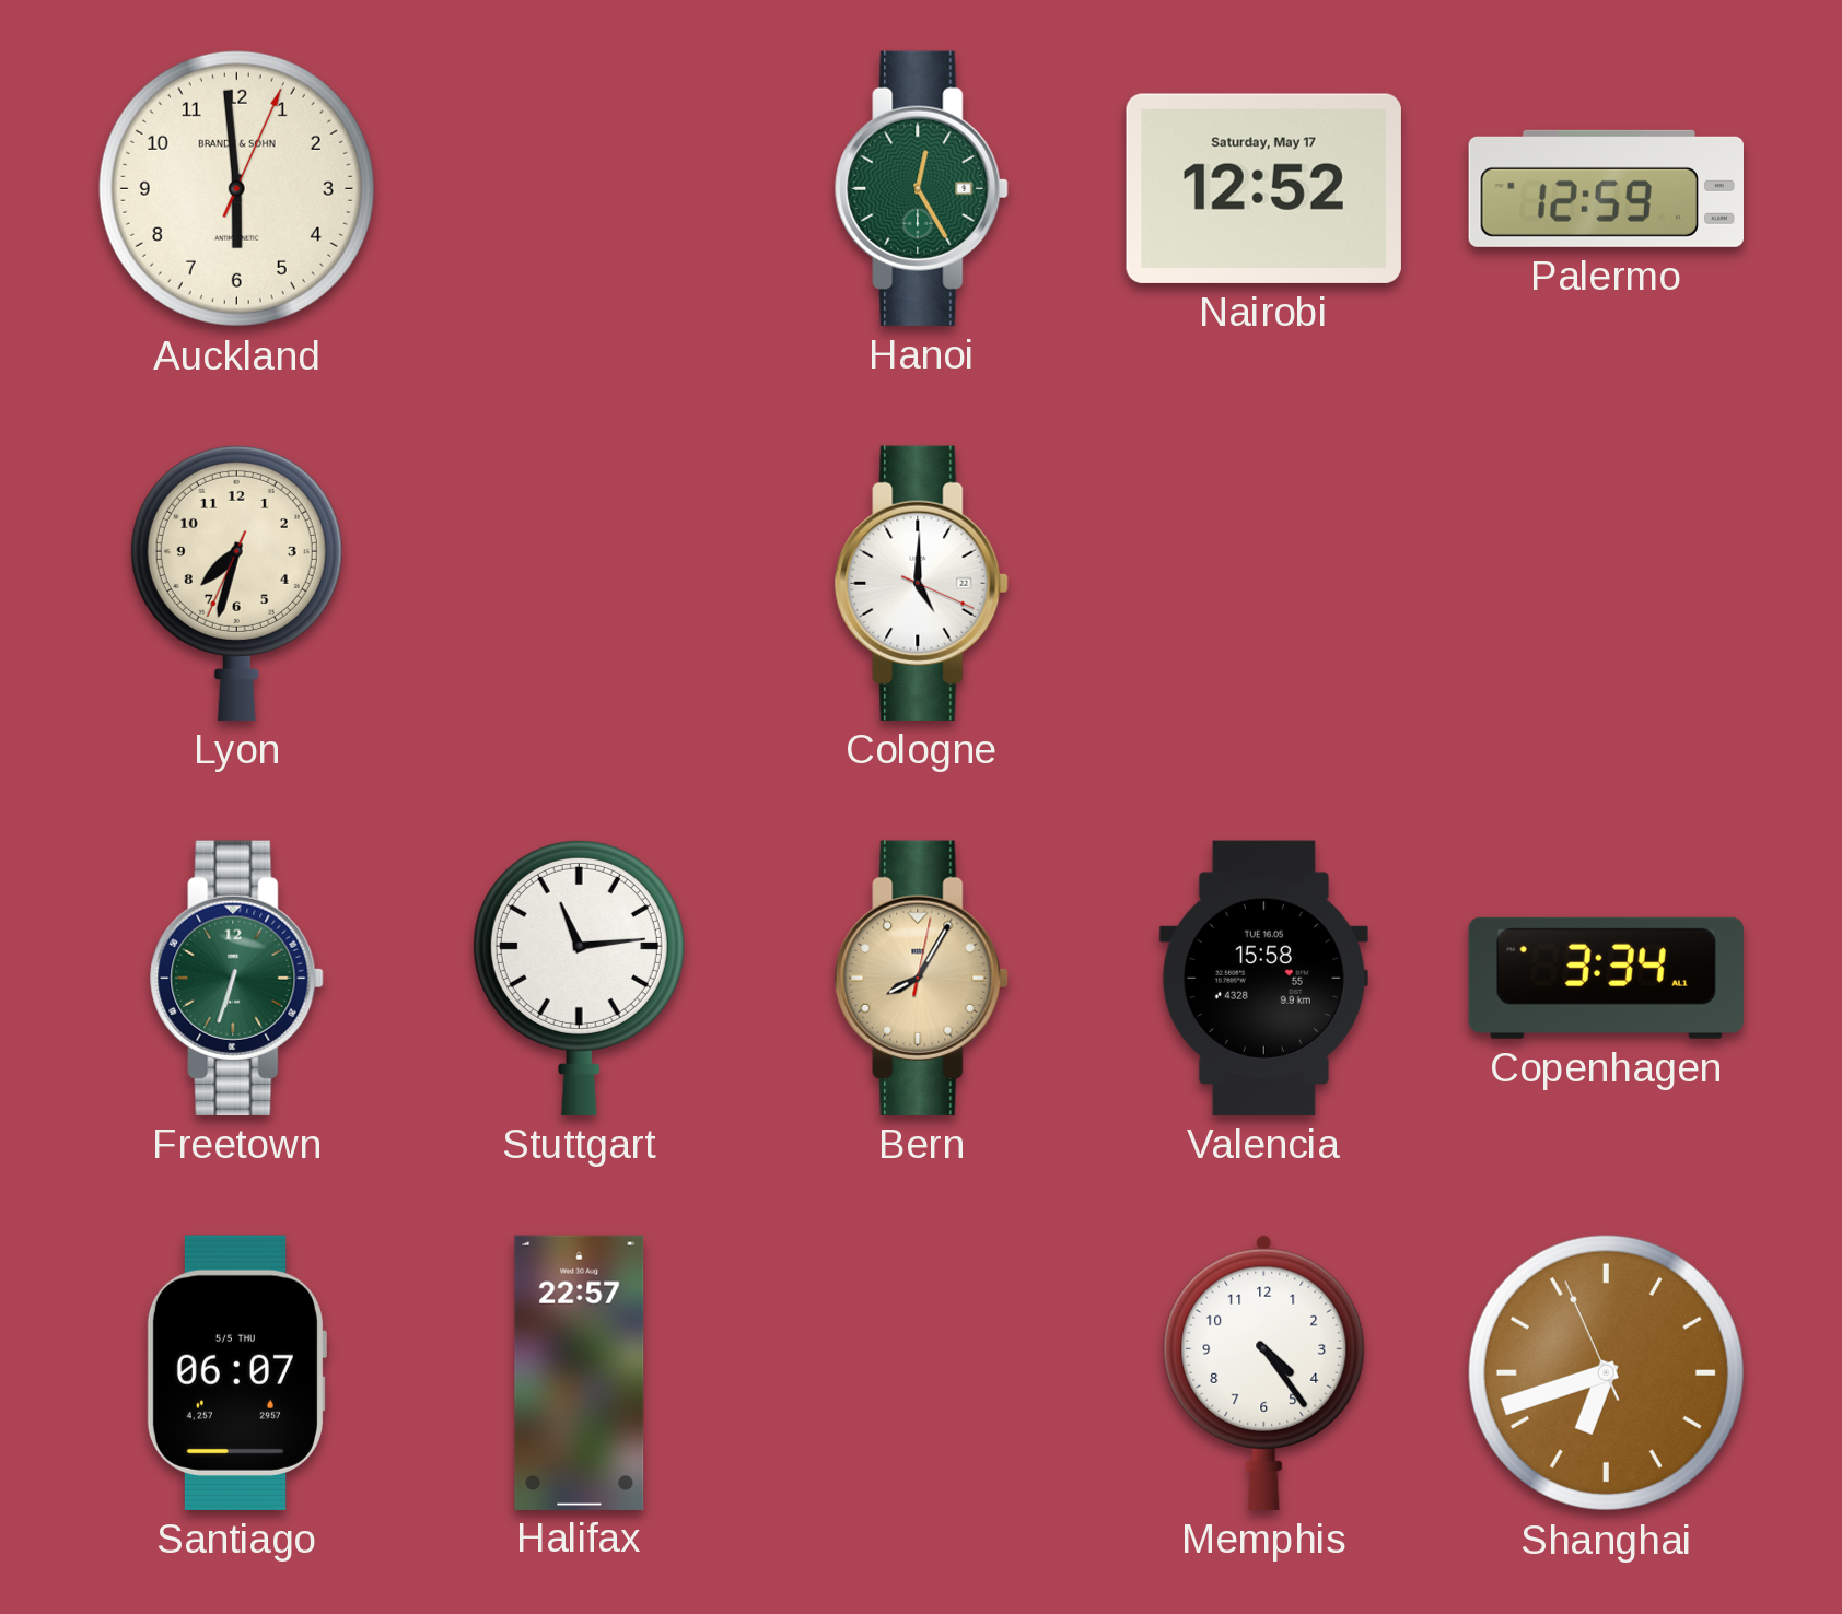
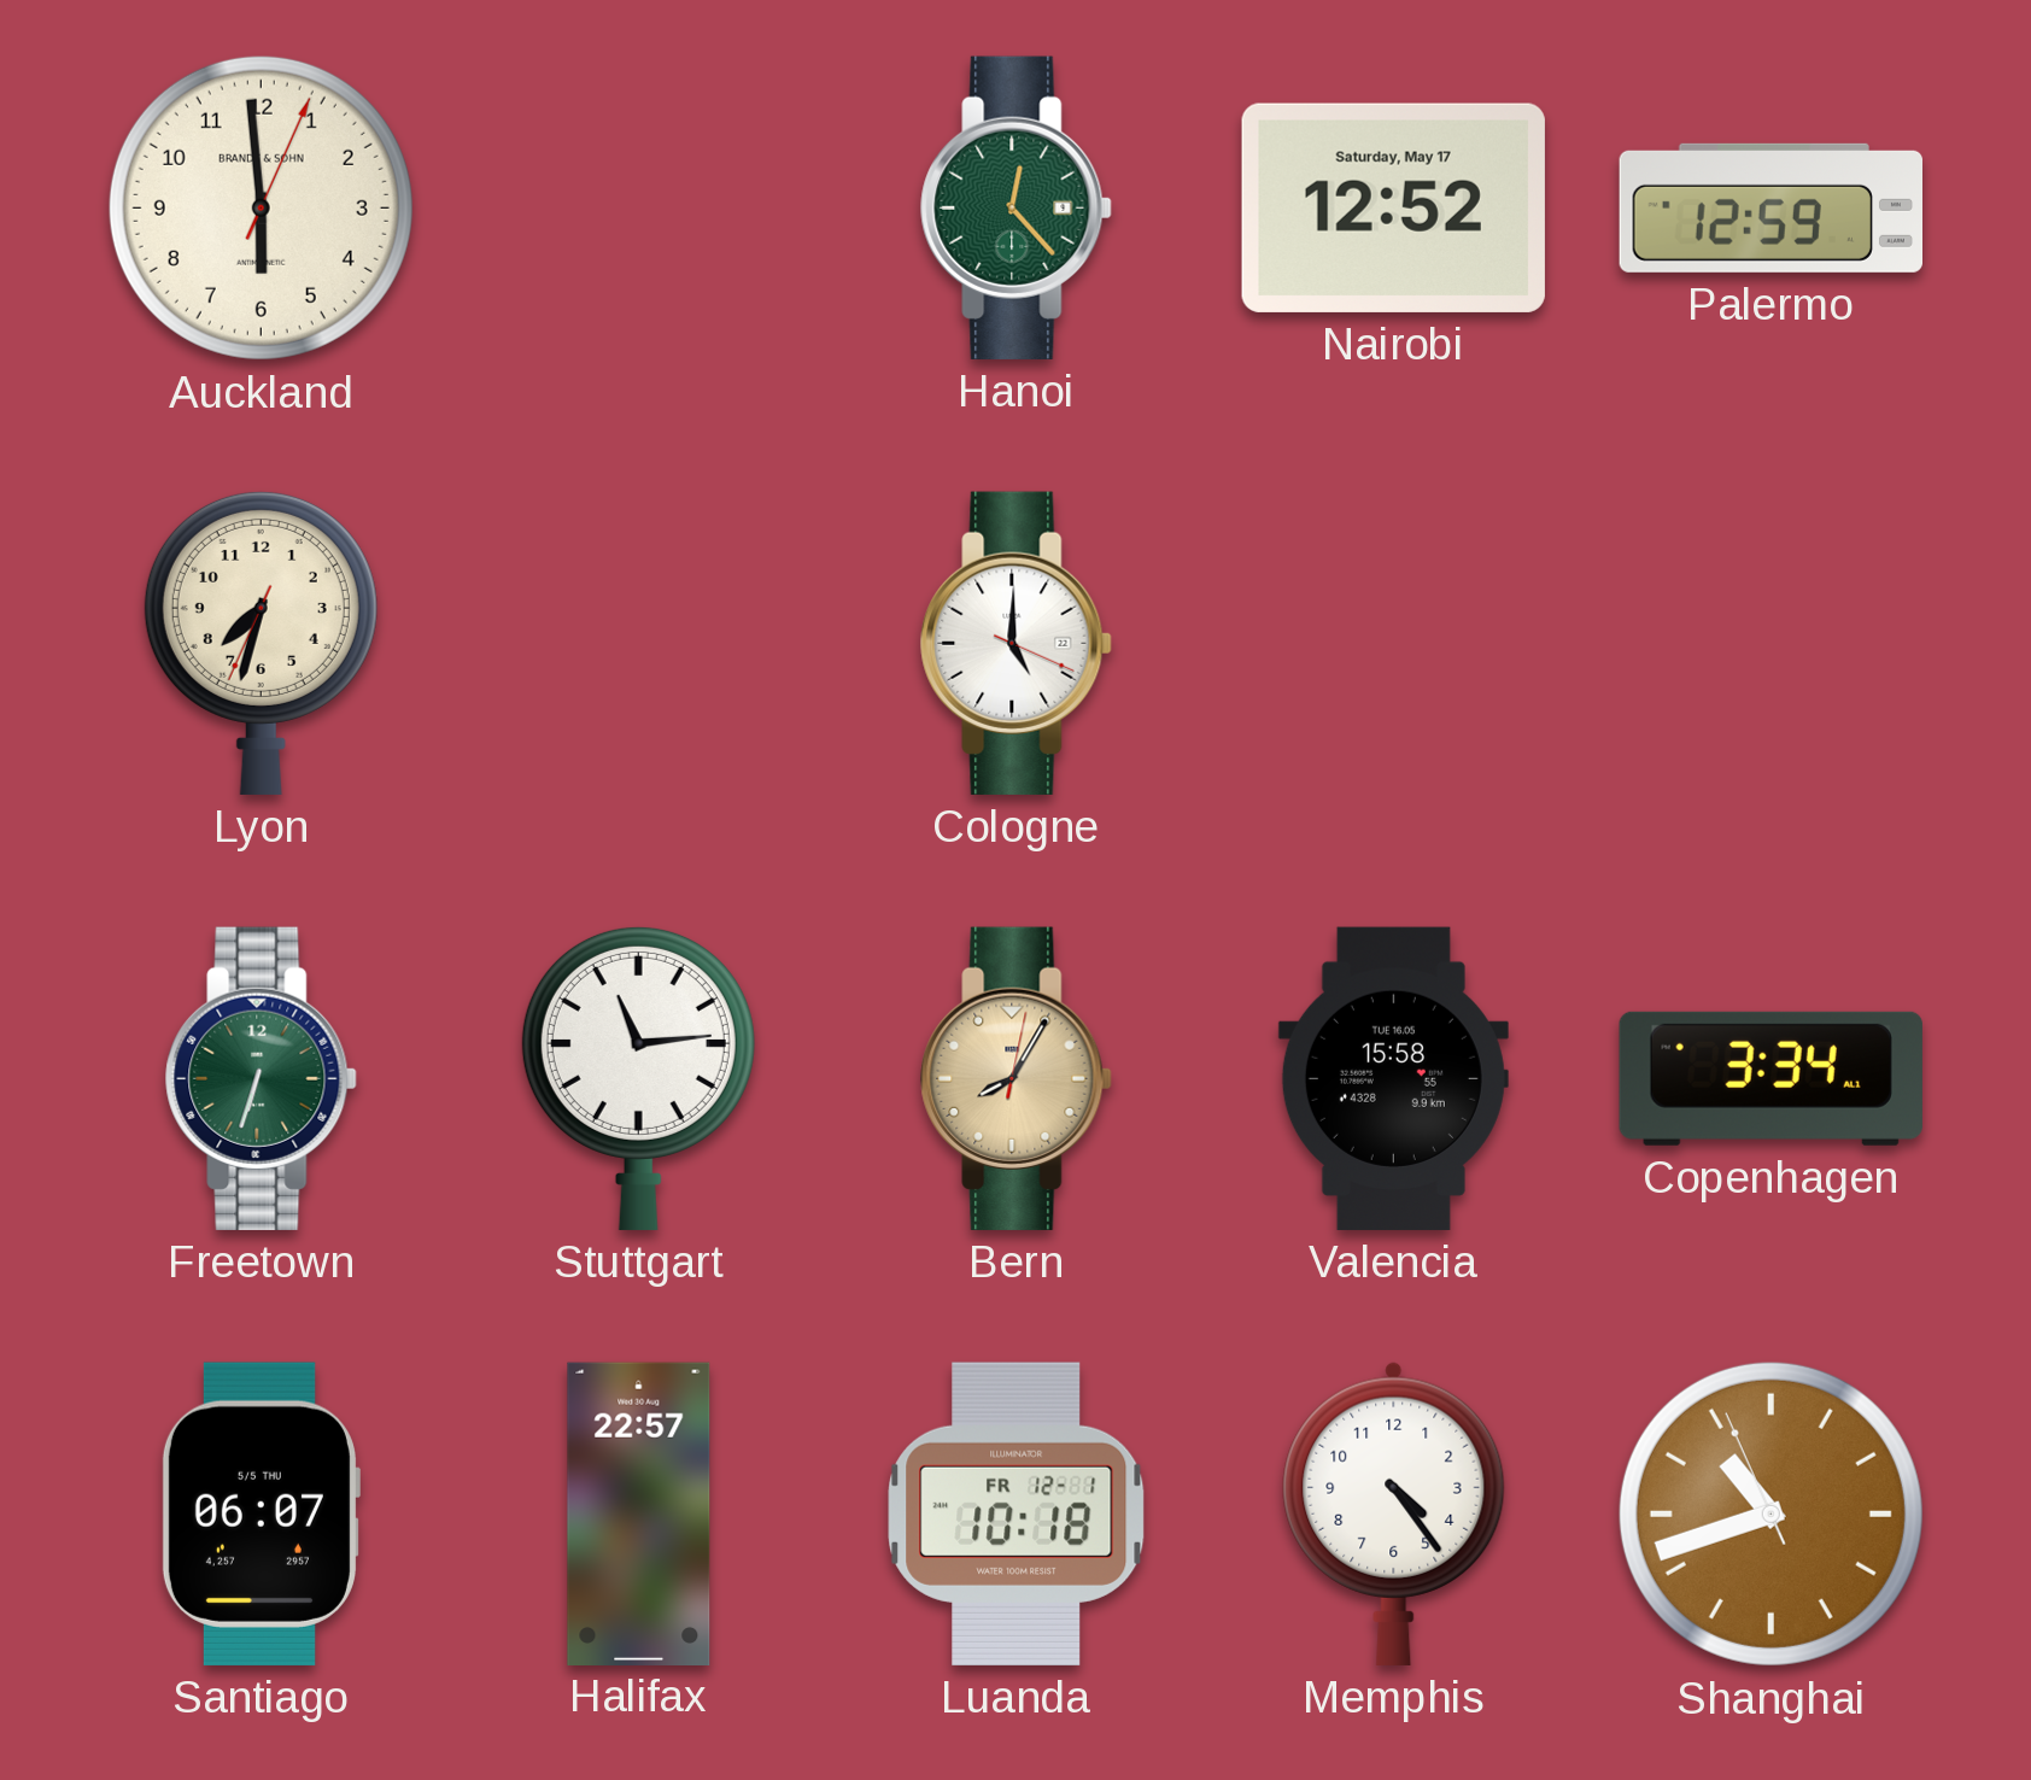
Hanoi: 12:25 -> 12:23 (1017, 207)
Luanda: none -> 10:18 (1017, 1513)
Shanghai: 6:41 -> 10:41 (1770, 1513)
